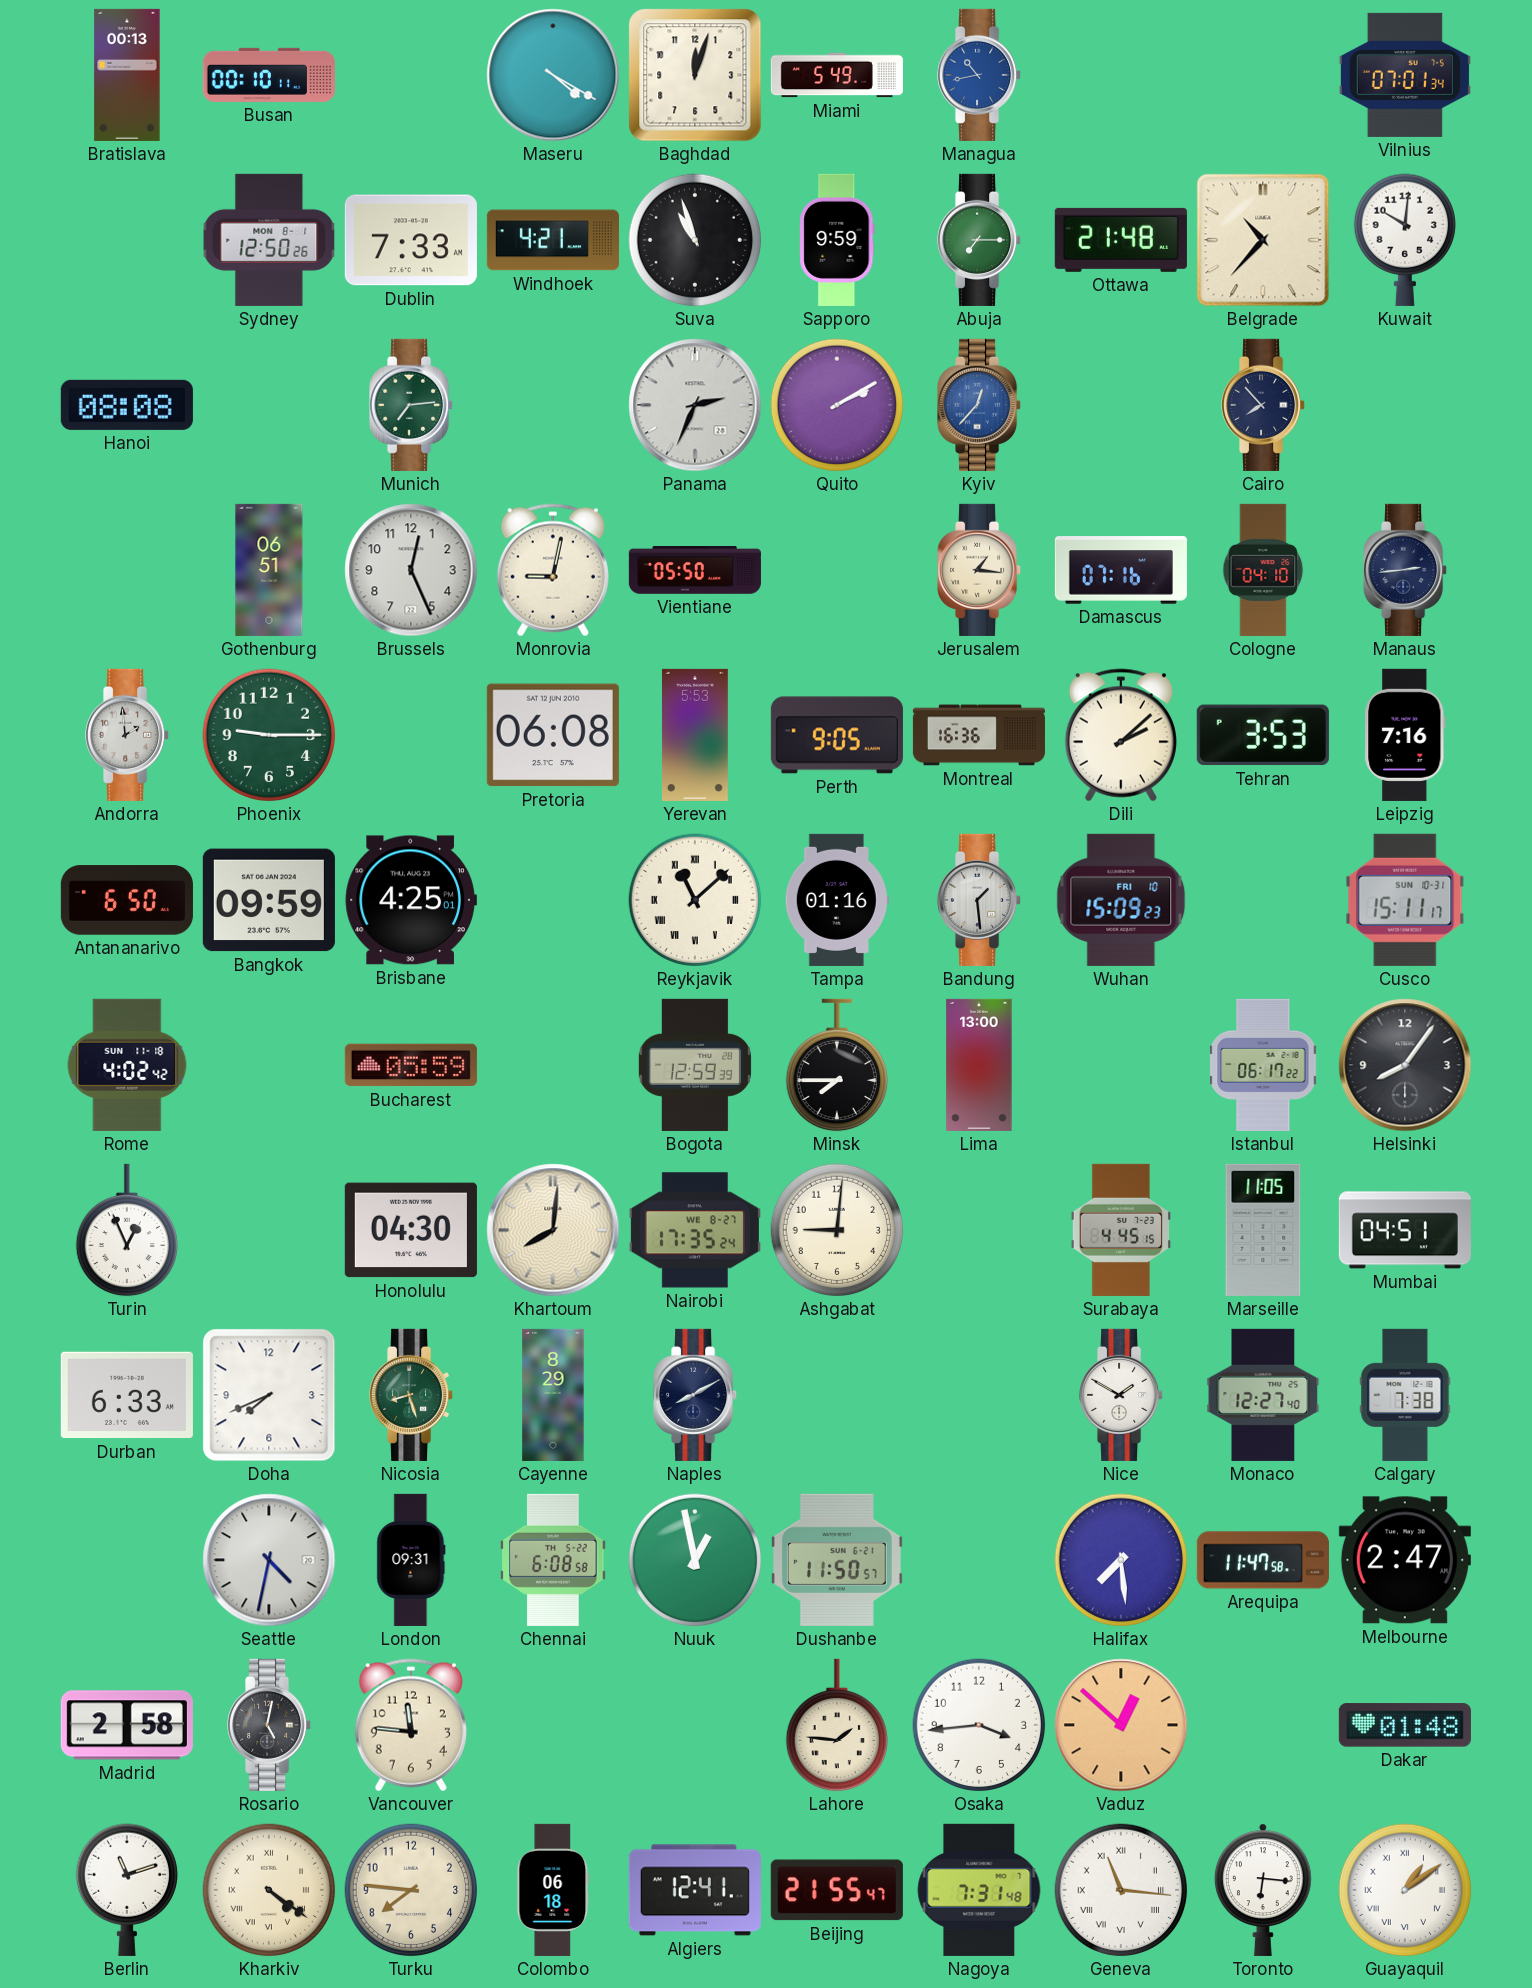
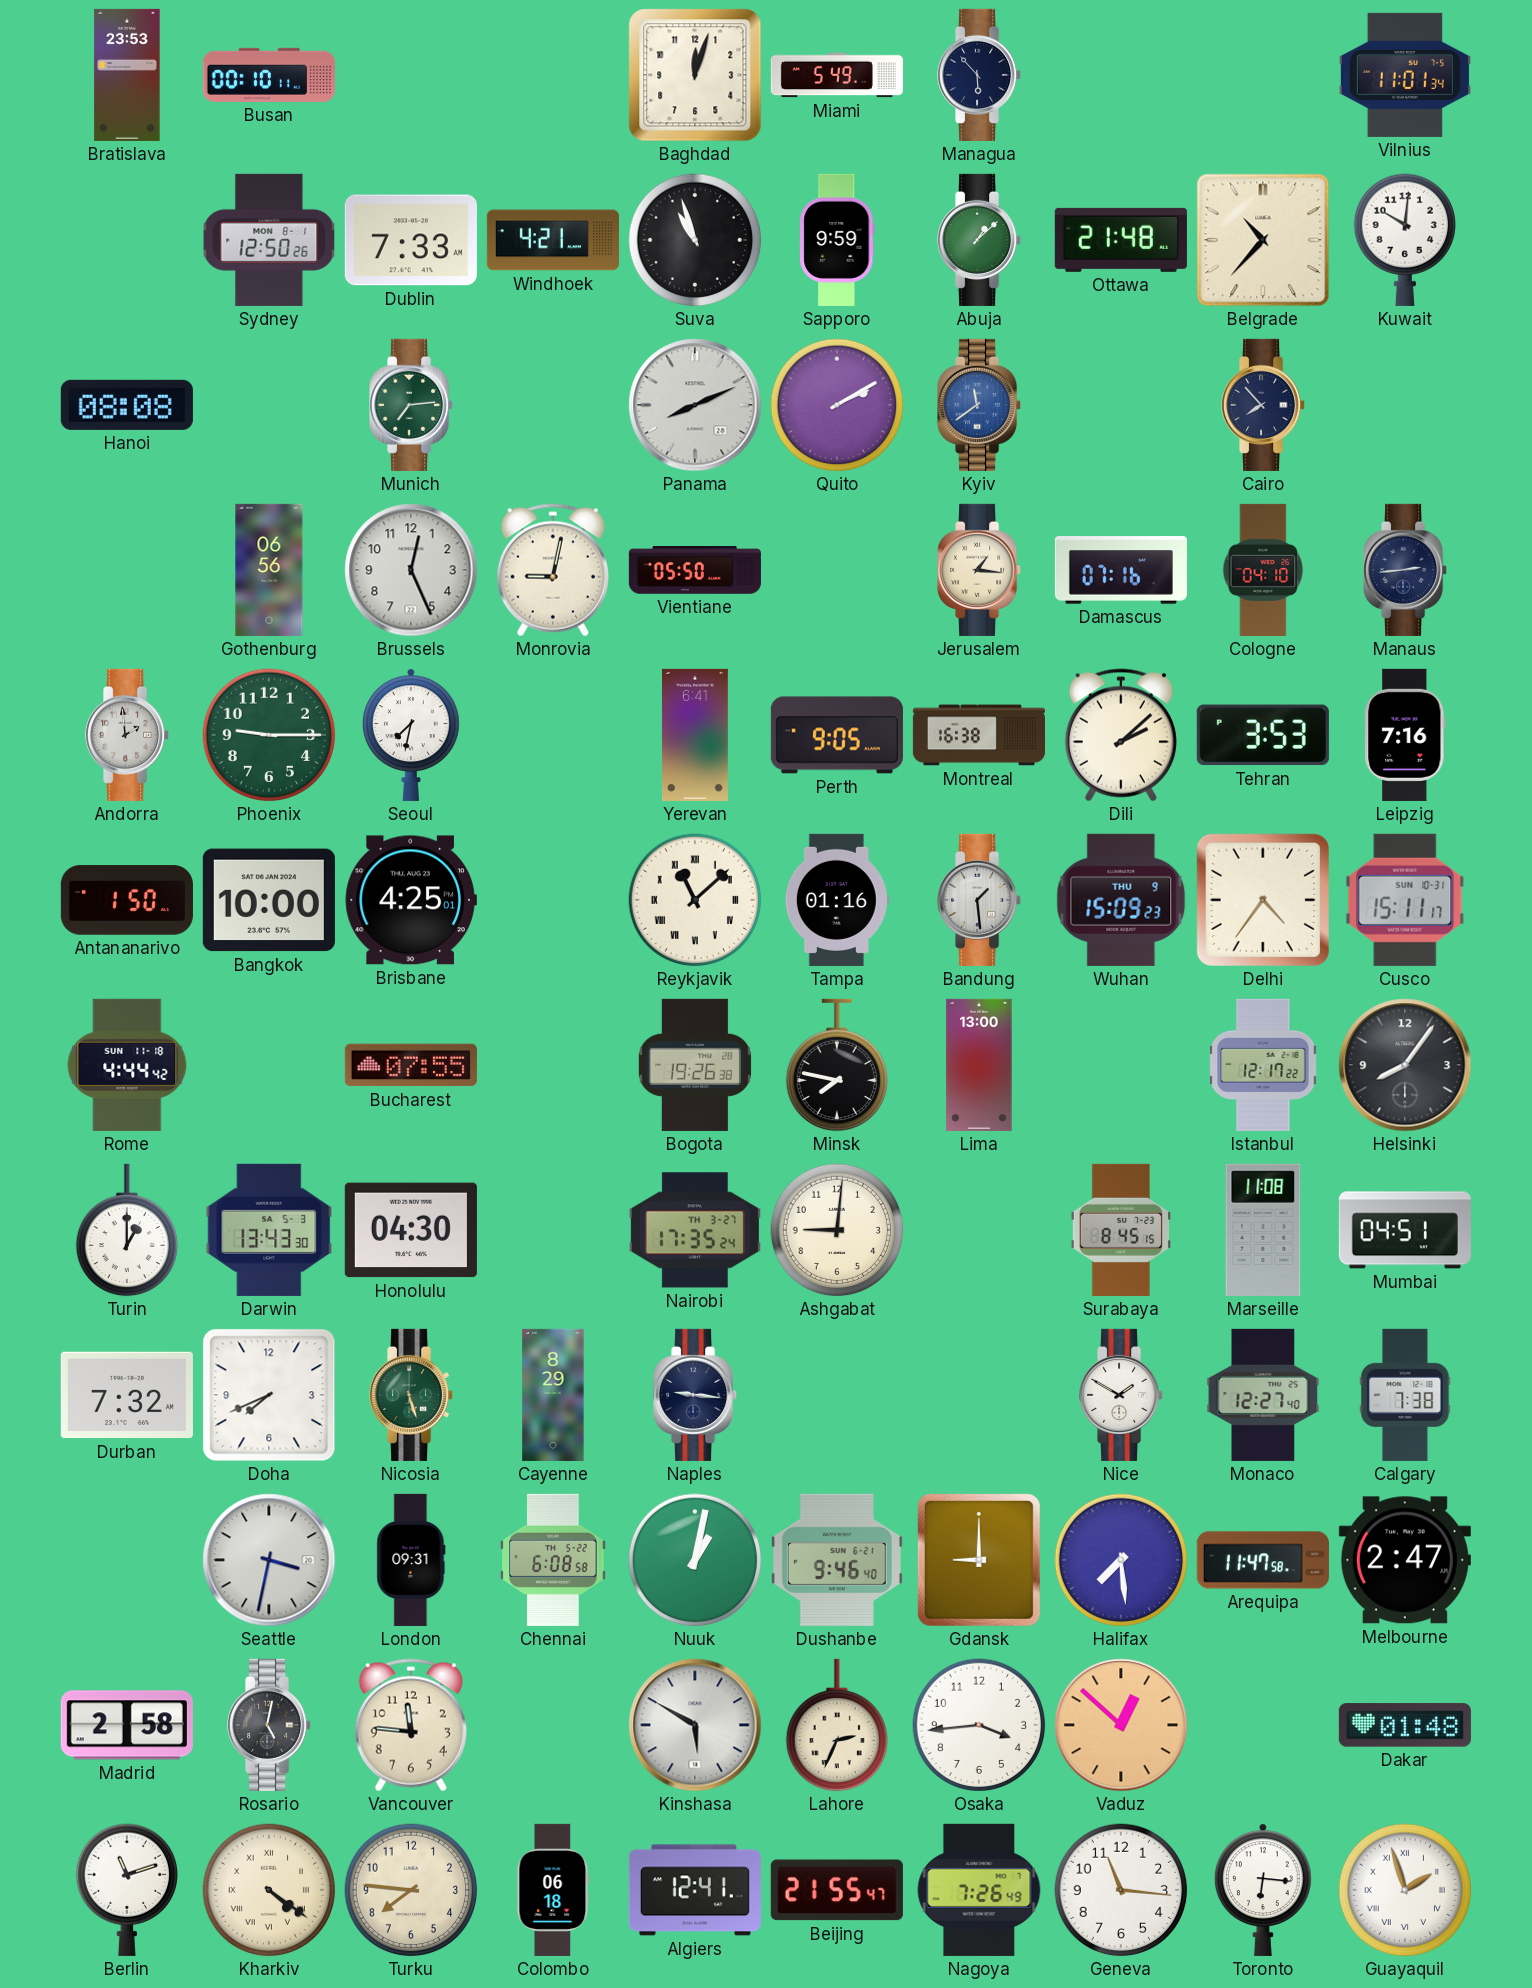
Bratislava: 00:13 -> 23:53 (127, 75)
Maseru: 4:20 -> none (553, 75)
Managua: 10:43 -> 5:53 (980, 75)
Managua dial: blue -> navy (980, 75)
Vilnius: 07:01 -> 11:01 (1405, 75)
Abuja: 7:15 -> 1:08 (980, 240)
Panama: 2:34 -> 8:11 (695, 405)
Kyiv: 12:37 -> 11:39 (980, 405)
Gothenburg: 06:51 -> 06:56 (269, 570)
Seoul: none -> 7:32 (412, 735)
Pretoria: 06:08 -> none (553, 735)
Yerevan: 5:53 -> 6:41 (695, 735)
Montreal: 16:36 -> 16:38 (979, 735)
Antananarivo: 6:50 -> 1:50 (127, 900)
Bangkok: 09:59 -> 10:00 (269, 900)
Wuhan date: FRI 10 -> THU 9 (1121, 900)
Delhi: none -> 4:36 (1263, 900)
Rome: 4:02 -> 4:44 (127, 1065)
Bucharest: 05:59 -> 07:55 (411, 1065)
Bogota: 12:59 -> 19:26 (695, 1065)
Minsk: 7:45 -> 7:47 (836, 1065)
Istanbul: 06:17 -> 12:17 (1263, 1065)
Turin: 12:56 -> 1:00 (126, 1230)
Darwin: none -> 13:43 (269, 1230)
Khartoum: 8:01 -> none (553, 1230)
Nairobi date: WE 8-27 -> TH 3-27 (695, 1230)
Surabaya: 4:45 -> 8:45 (1121, 1230)
Marseille: 11:05 -> 11:08 (1263, 1230)
Durban: 6:33 -> 7:32 (127, 1395)
Nicosia: 8:27 -> 5:27 (412, 1395)
Naples: 8:10 -> 9:16 (696, 1395)
Seattle: 4:32 -> 3:32 (269, 1560)
Nuuk: 12:58 -> 1:02 (695, 1560)
Dushanbe: 11:50 -> 9:46 (837, 1560)
Gdansk: none -> 9:00 (979, 1560)
Kinshasa: none -> 5:50 (695, 1725)
Lahore: 1:46 -> 2:34 (836, 1725)
Nagoya: 7:31 -> 7:26 (979, 1890)
Geneva numerals: Roman -> Arabic (1121, 1890)
Guayaquil: 1:09 -> 1:57 (1405, 1890)
